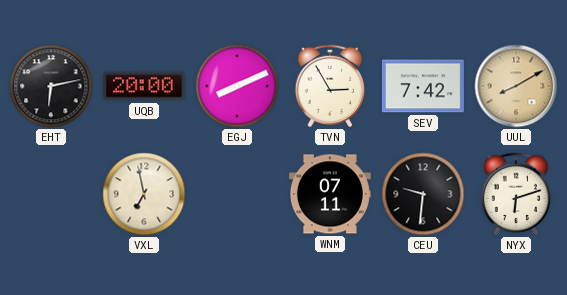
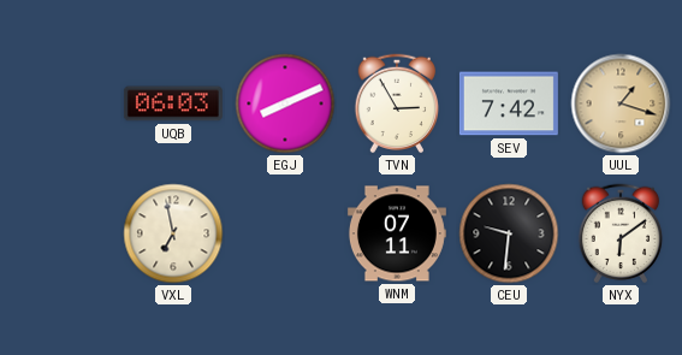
EHT: 6:13 -> none (51, 86)
UQB: 20:00 -> 06:03 (173, 103)
UUL: 8:10 -> 1:18 (621, 103)
NYX: 6:12 -> 6:09 (621, 233)
